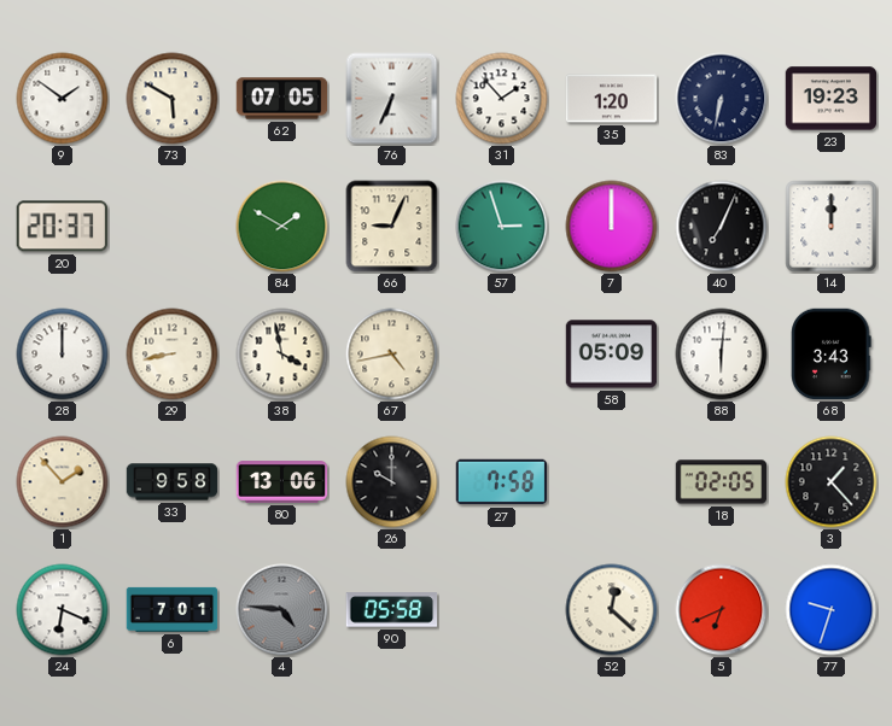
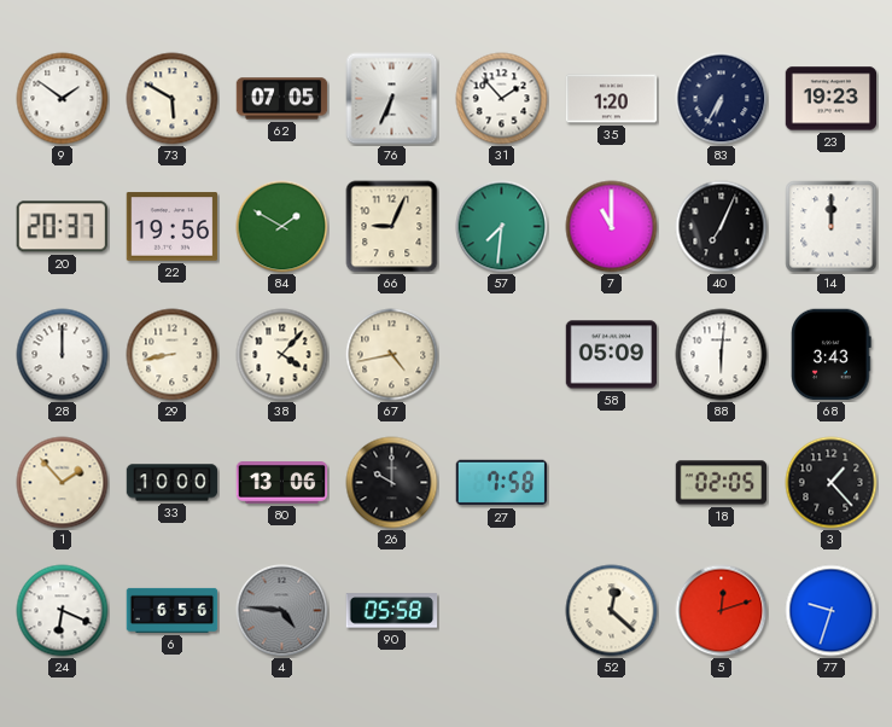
83: 6:32 -> 6:35 (722, 99)
22: none -> 19:56 (173, 227)
57: 2:57 -> 7:31 (502, 227)
7: 12:00 -> 11:00 (612, 227)
38: 3:58 -> 4:07 (282, 355)
33: 9:58 -> 10:00 (173, 483)
6: 7:01 -> 6:56 (173, 610)
5: 6:41 -> 12:12 (722, 611)
